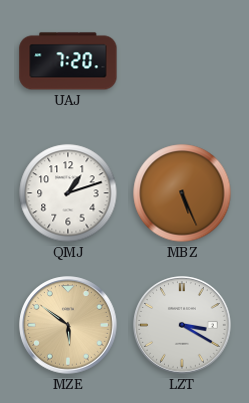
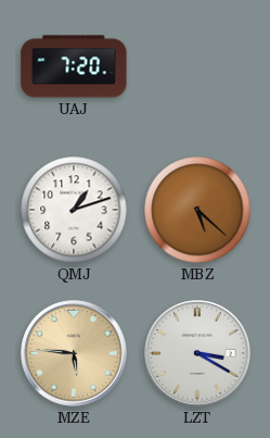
MBZ: 5:26 -> 5:22 (197, 210)
MZE: 5:51 -> 5:46 (74, 353)
